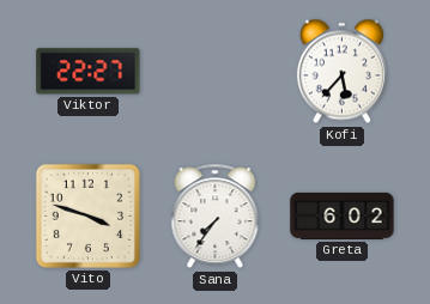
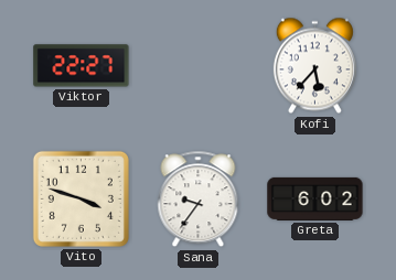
Sana: 7:36 -> 9:36 (199, 200)
